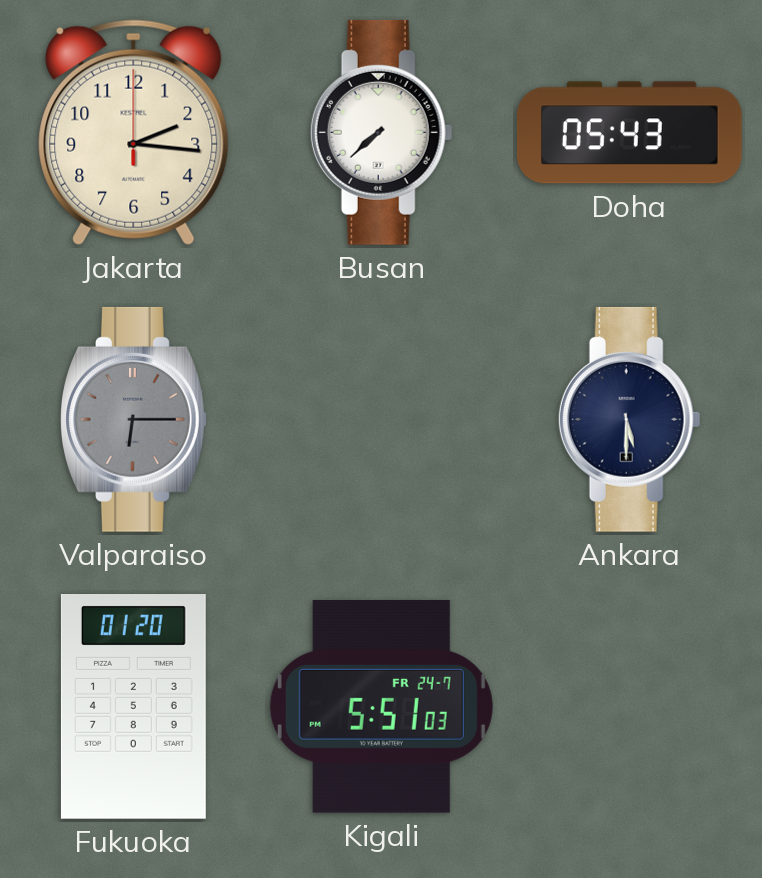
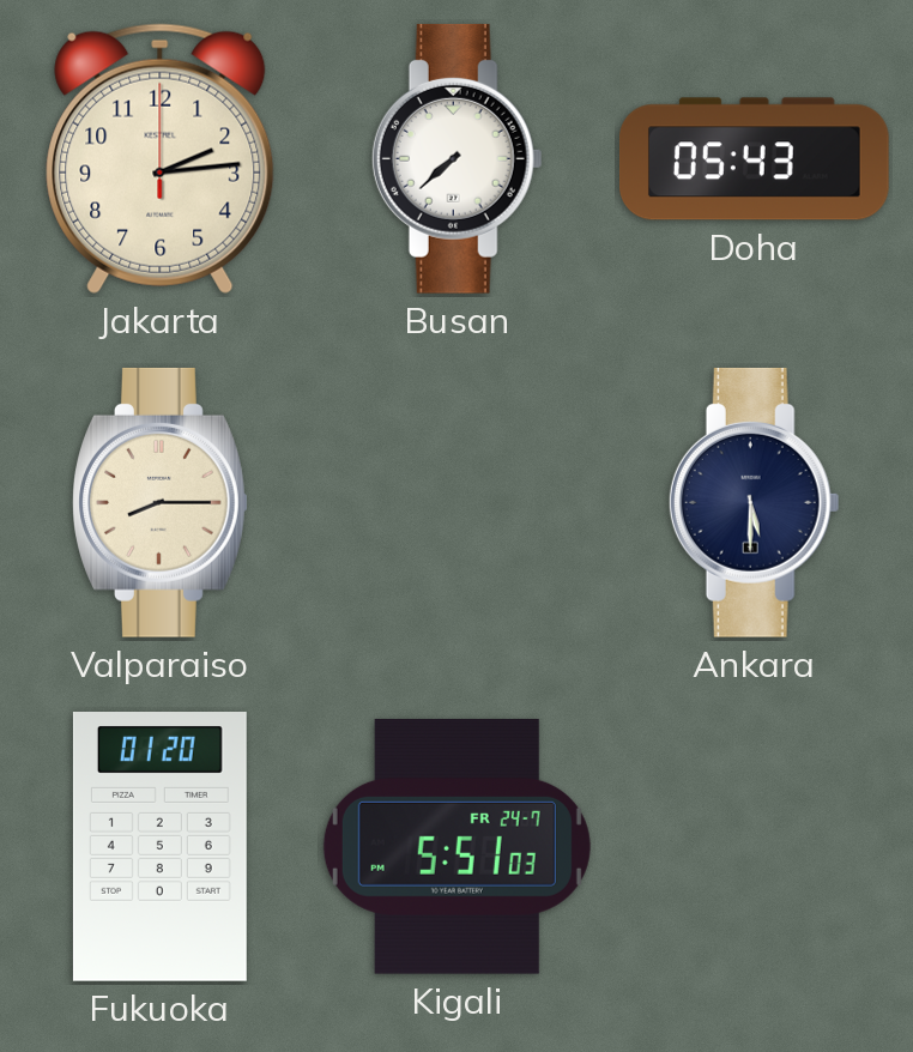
Jakarta: 2:16 -> 2:14 (161, 158)
Valparaiso: 6:15 -> 8:15 (161, 502)
Valparaiso dial: grey -> cream (161, 502)
